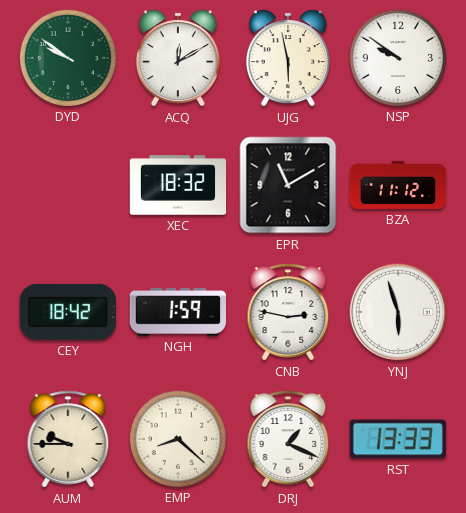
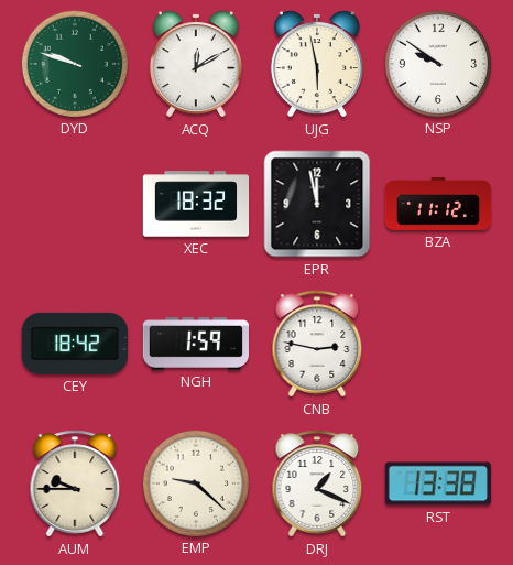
DYD: 9:51 -> 9:48 (74, 63)
EPR: 11:10 -> 11:58 (317, 204)
YNJ: 5:57 -> none (398, 312)
EMP: 8:22 -> 9:22 (195, 482)
RST: 13:33 -> 13:38 (438, 483)
